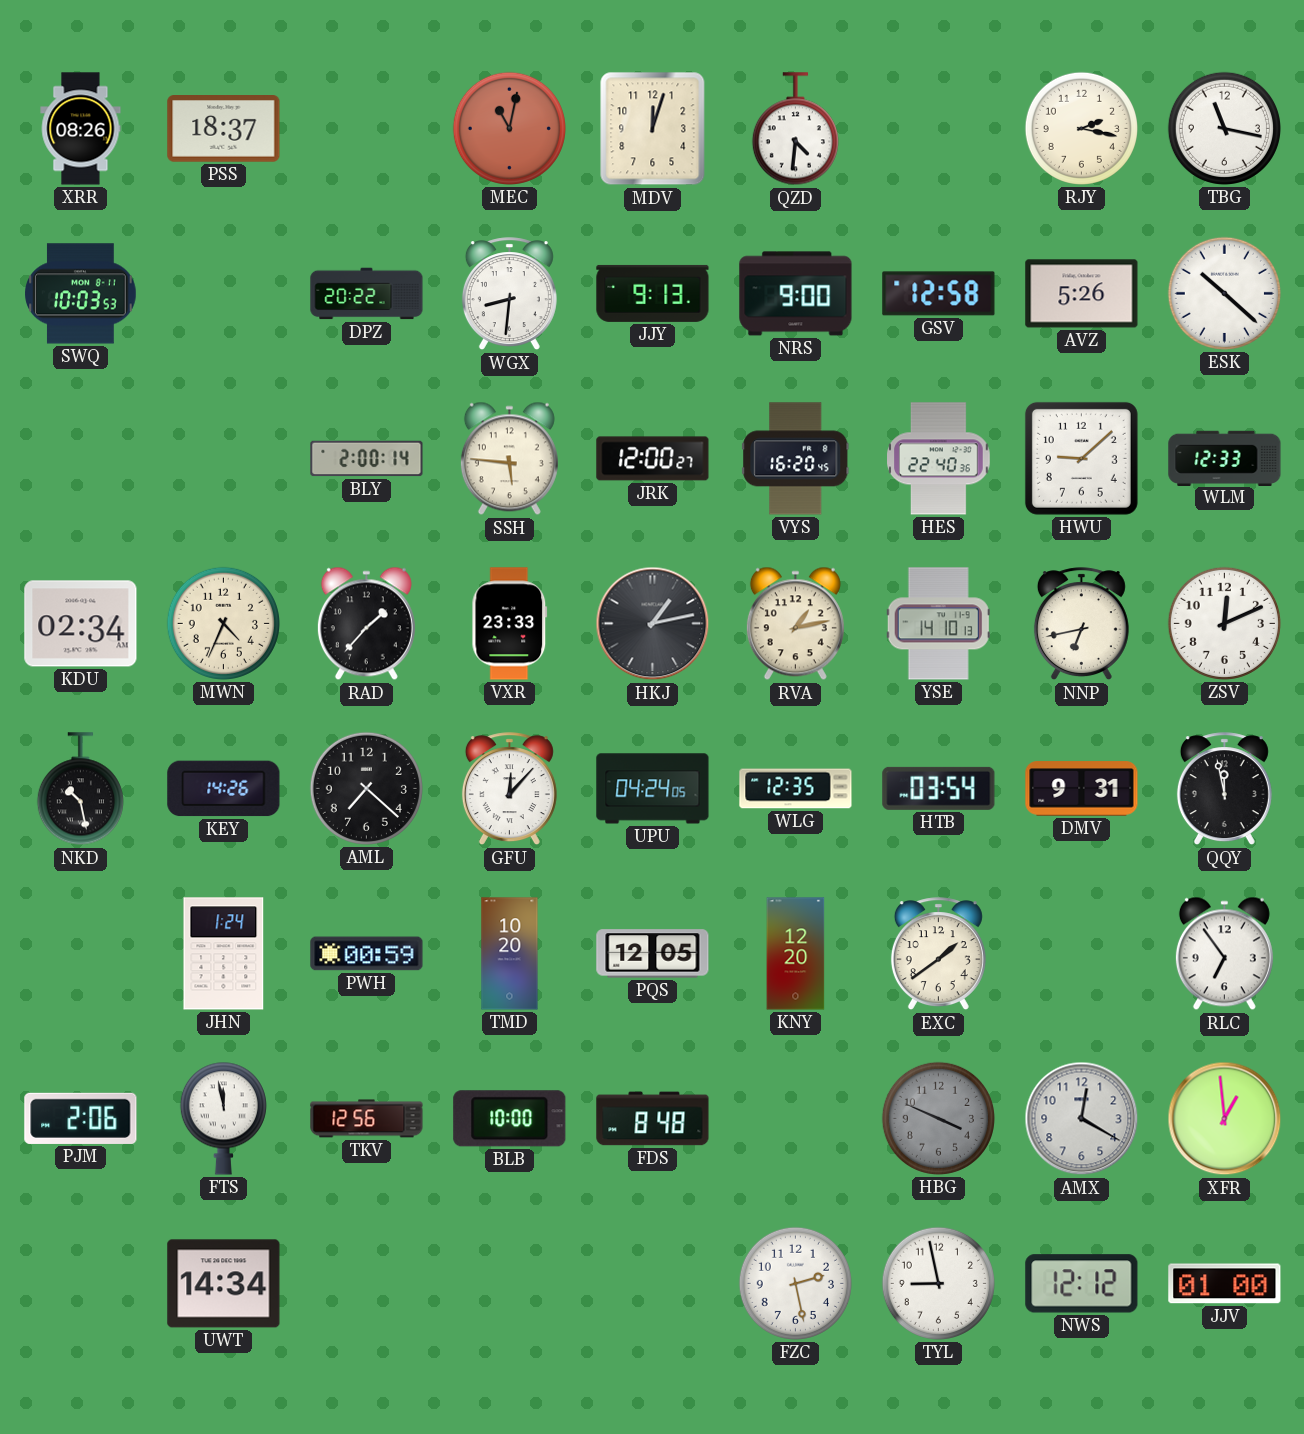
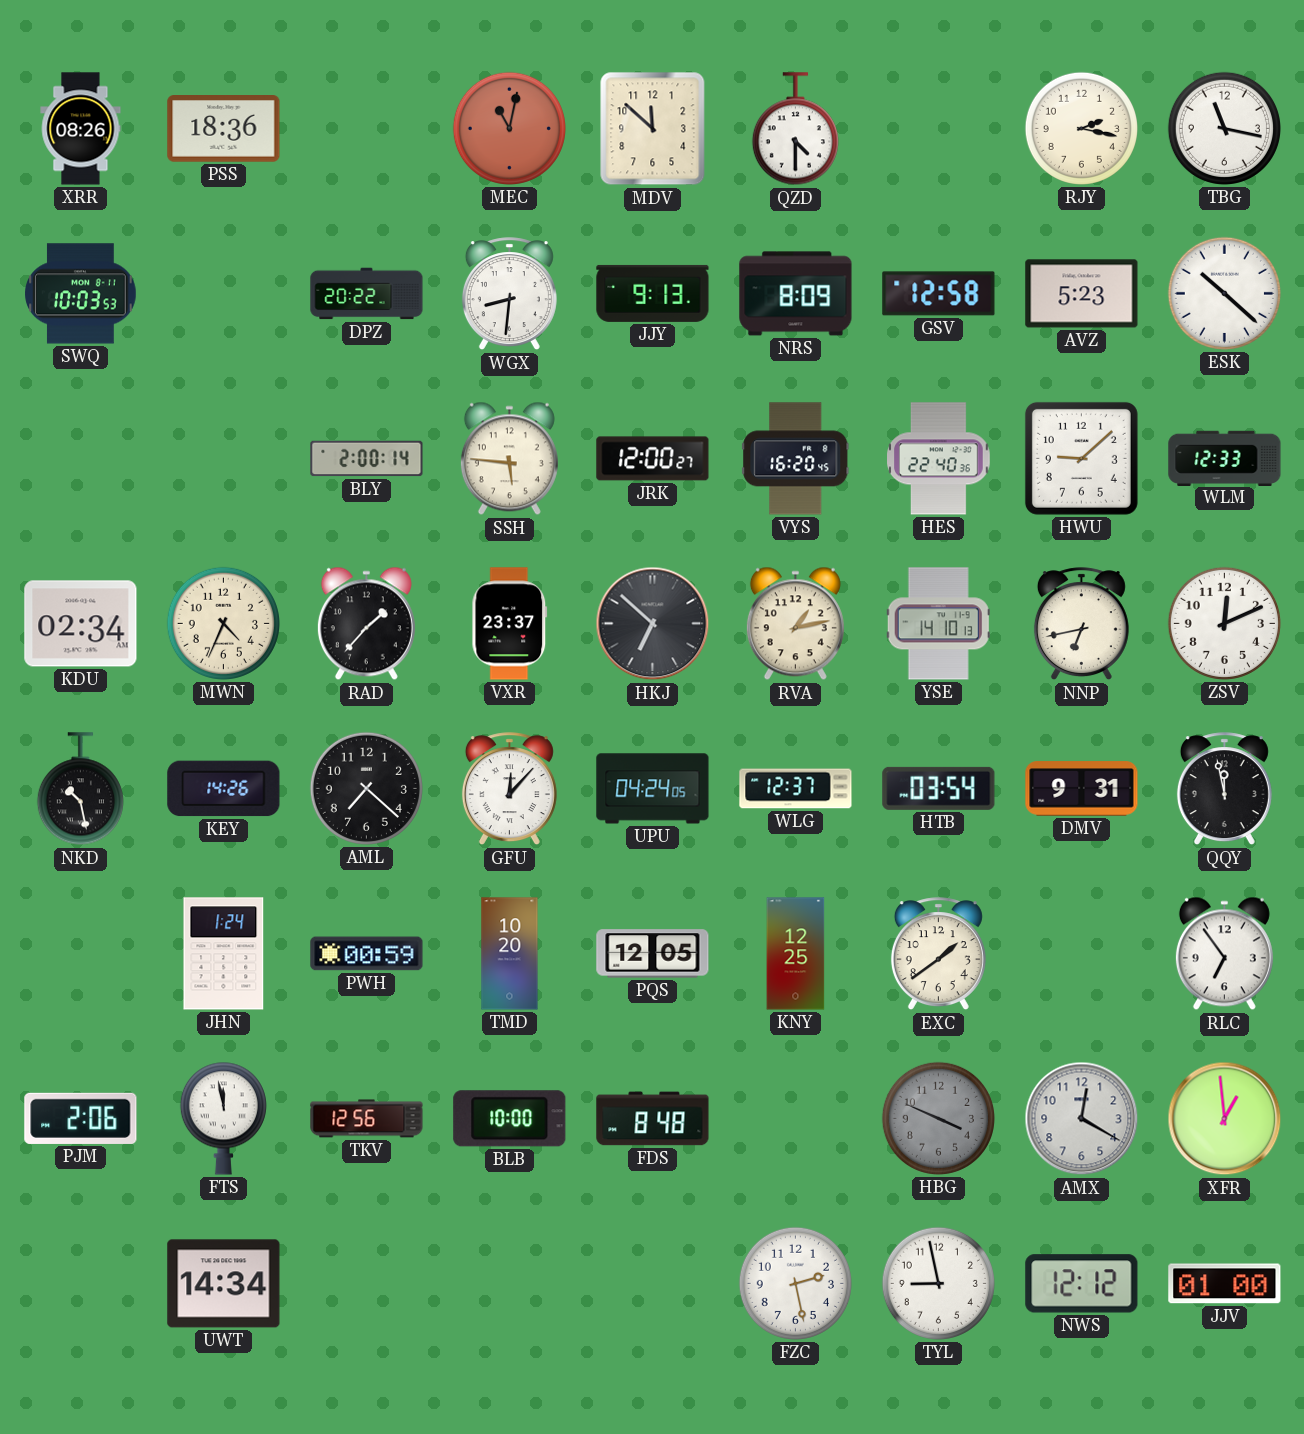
PSS: 18:37 -> 18:36 (224, 129)
MDV: 12:03 -> 11:52 (653, 129)
QZD: 4:31 -> 4:30 (795, 129)
NRS: 9:00 -> 8:09 (796, 294)
AVZ: 5:26 -> 5:23 (1082, 294)
VXR: 23:33 -> 23:37 (510, 624)
HKJ: 1:13 -> 6:52 (653, 624)
WLG: 12:35 -> 12:37 (796, 789)
KNY: 12:20 -> 12:25 (796, 954)
